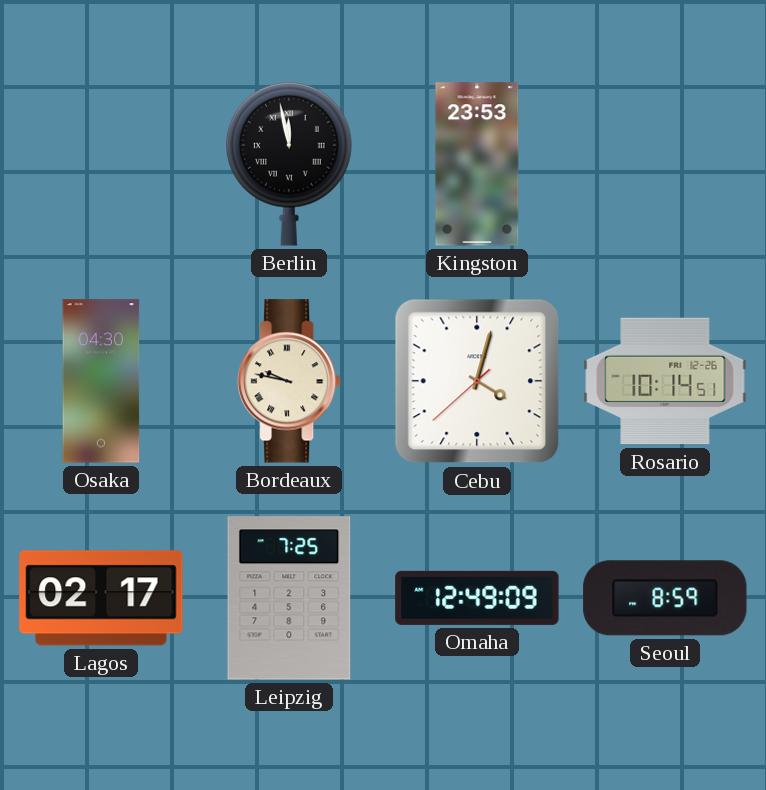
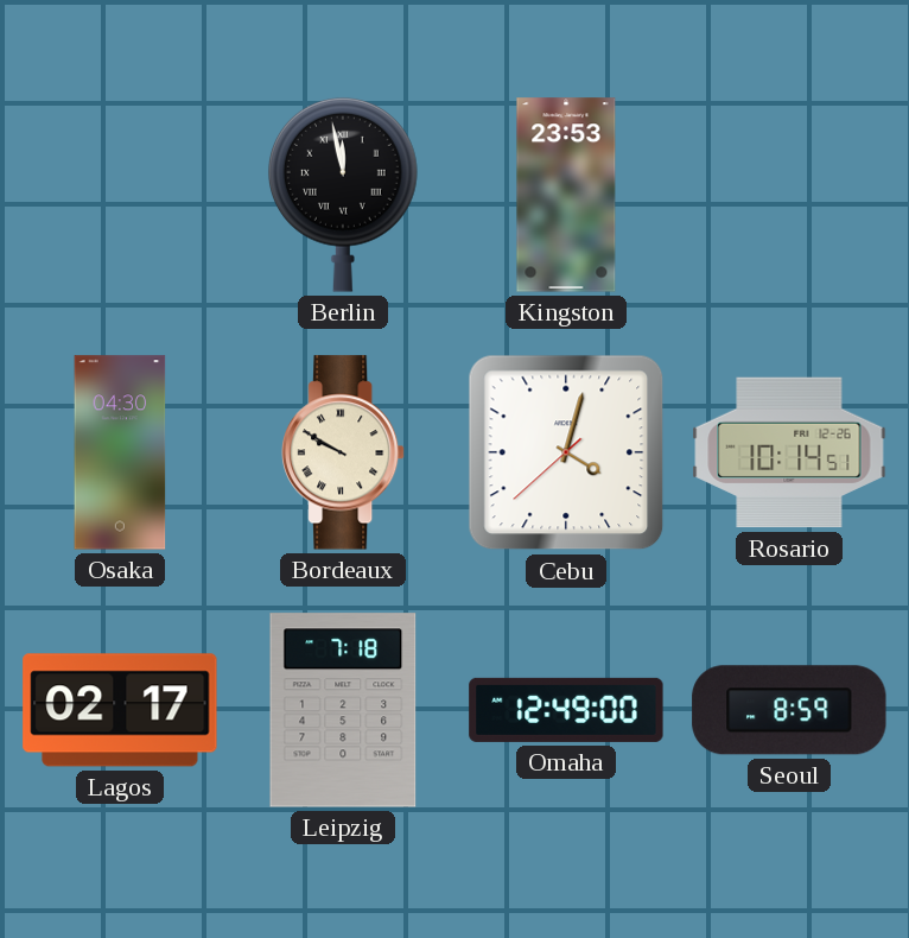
Bordeaux: 9:47 -> 9:50 (343, 452)
Leipzig: 7:25 -> 7:18 (343, 710)
Omaha: 12:49:09 -> 12:49:00 (566, 710)
